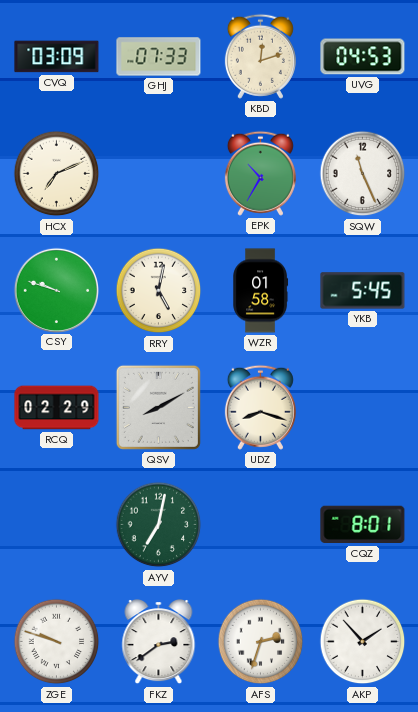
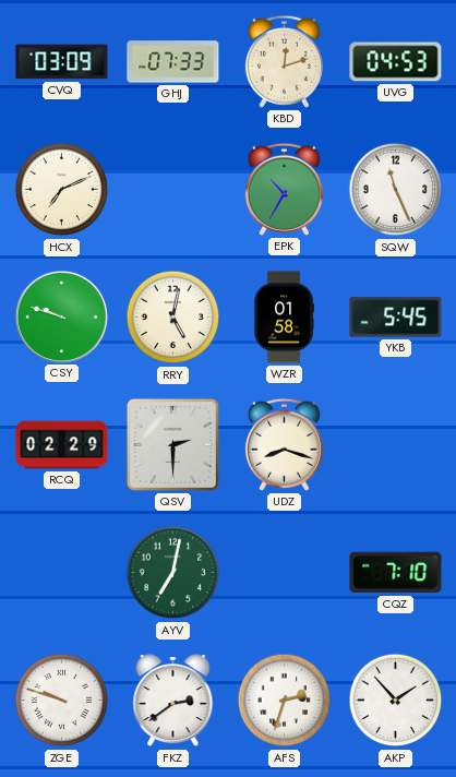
QSV: 8:10 -> 2:30 (172, 444)
CQZ: 8:01 -> 7:10 (396, 573)
